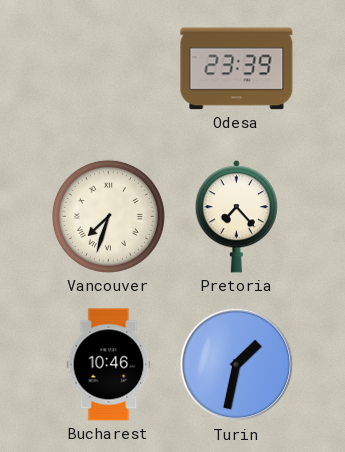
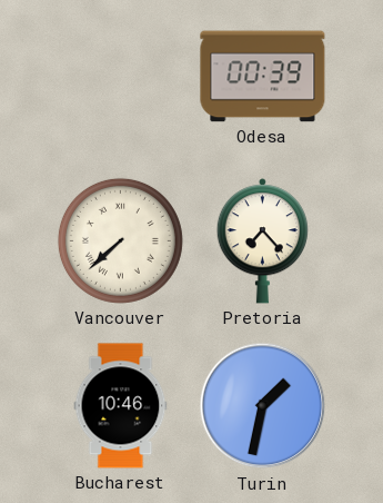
Odesa: 23:39 -> 00:39 (263, 77)
Vancouver: 7:33 -> 7:38 (120, 240)
